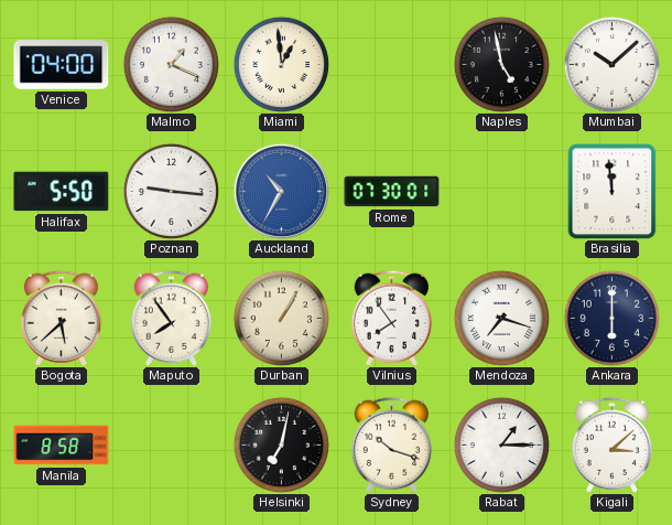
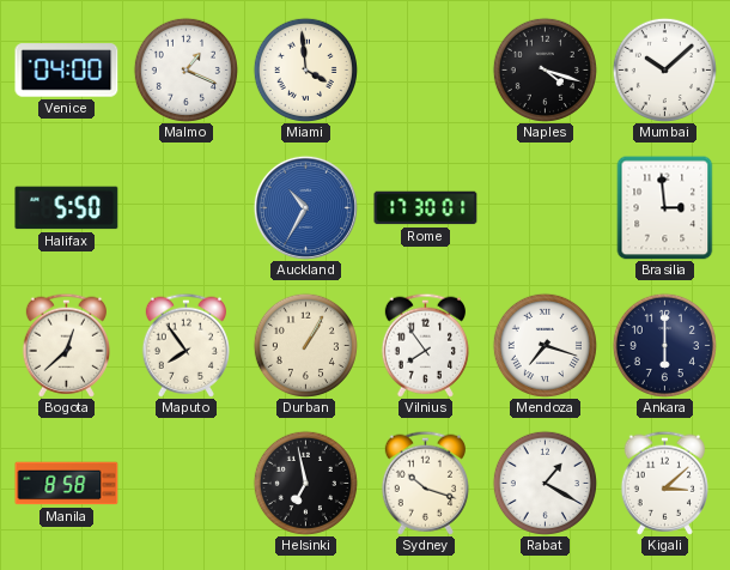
Miami: 12:59 -> 3:59 (305, 69)
Naples: 4:58 -> 4:18 (545, 69)
Poznan: 9:16 -> none (171, 191)
Rome: 07:30 -> 17:30 (426, 208)
Brasilia: 11:59 -> 2:59 (665, 207)
Bogota: 5:38 -> 12:38 (66, 345)
Helsinki: 7:02 -> 6:58 (305, 483)
Rabat: 1:15 -> 1:20 (545, 483)
